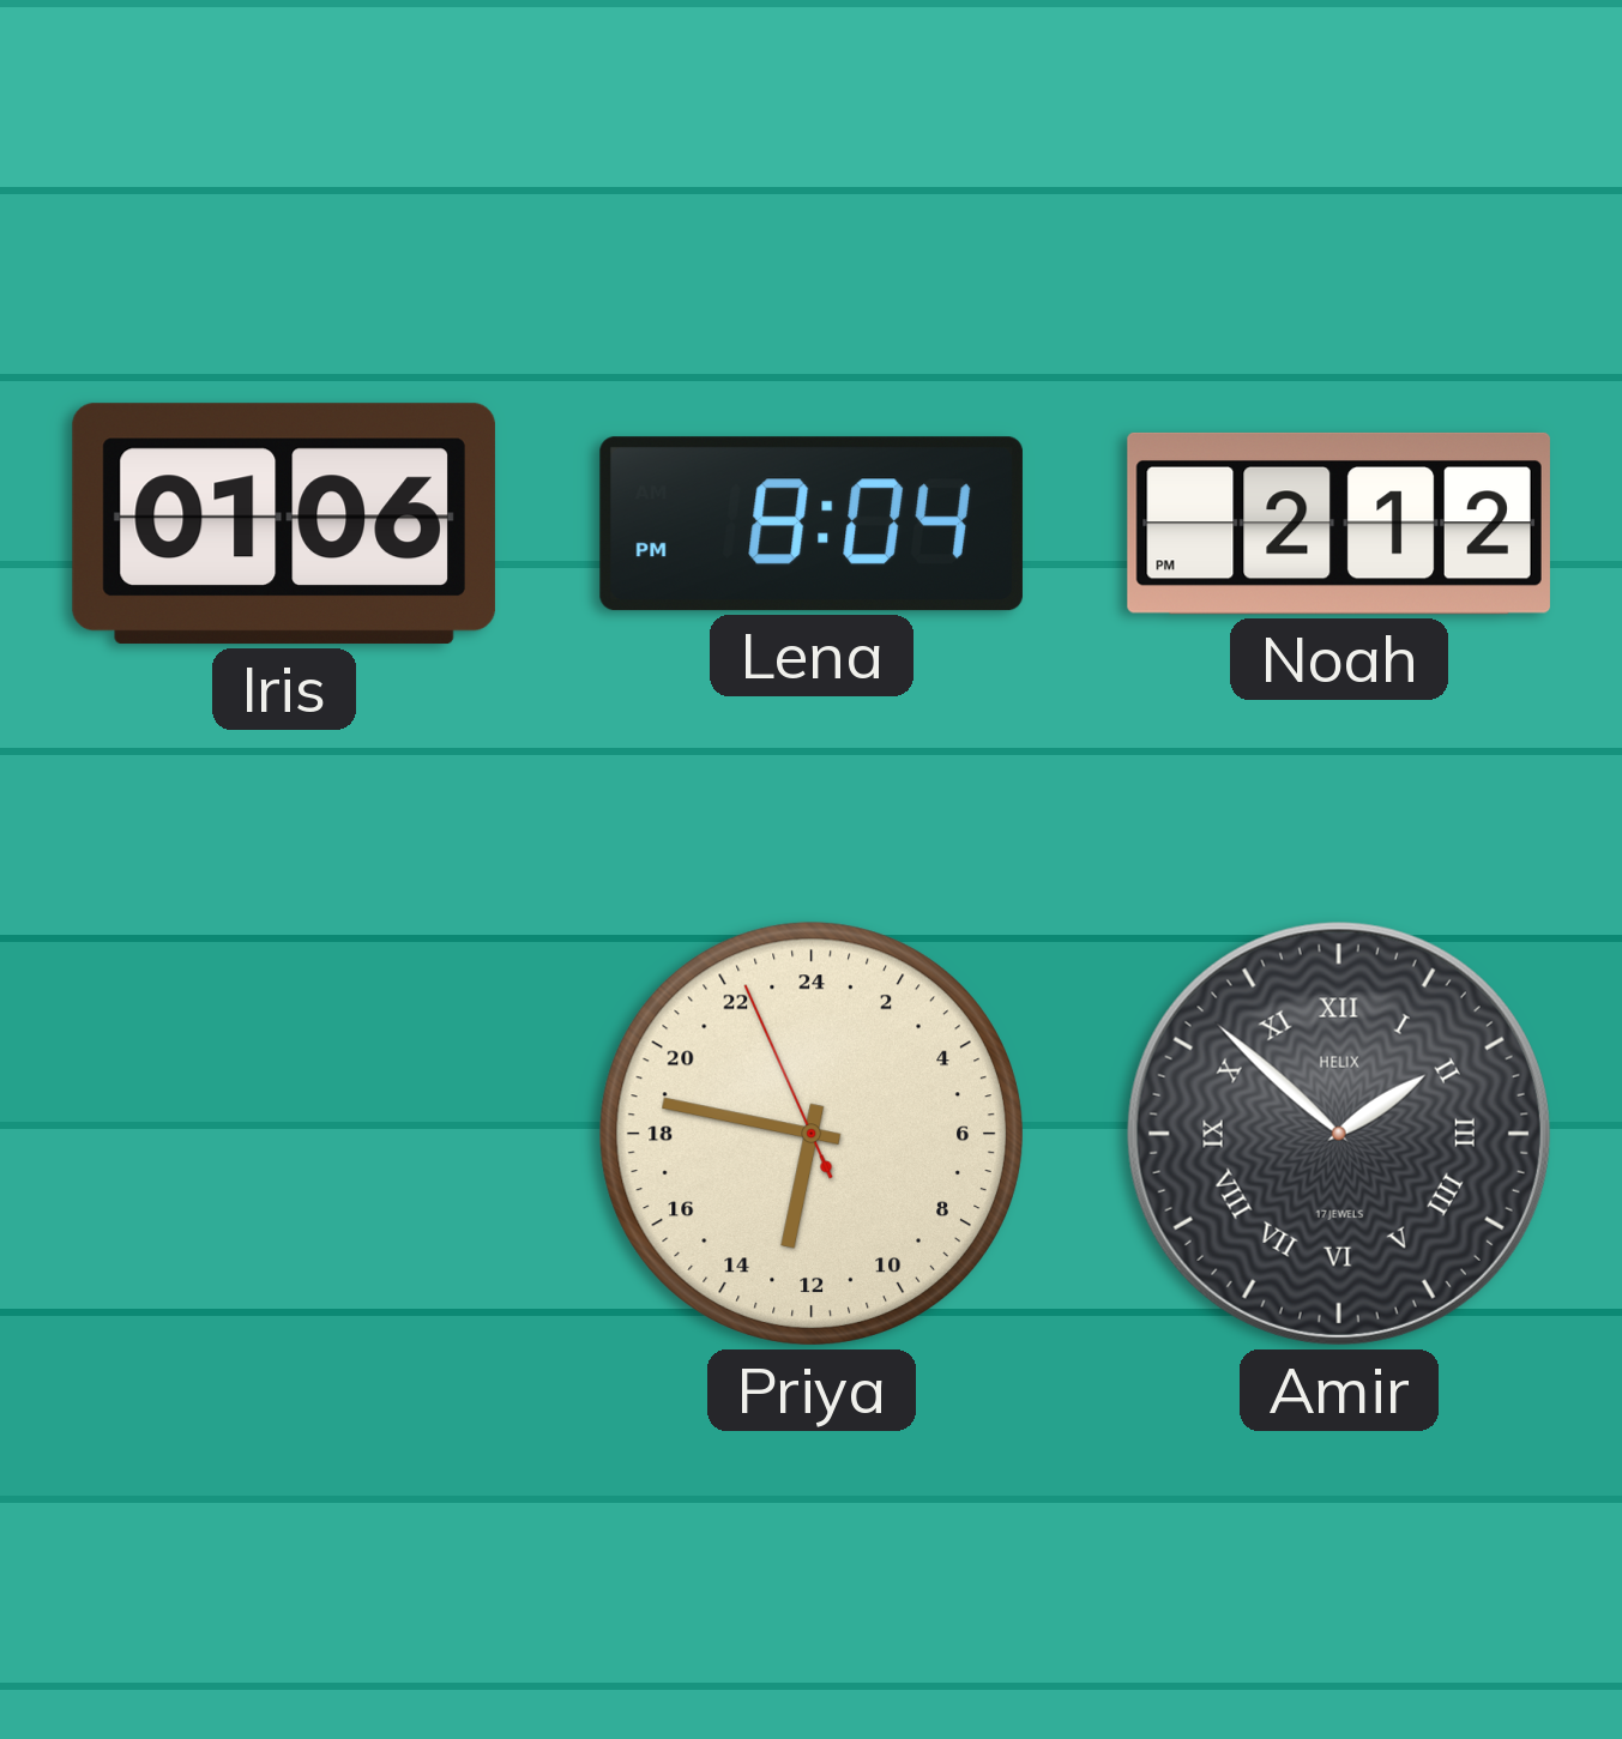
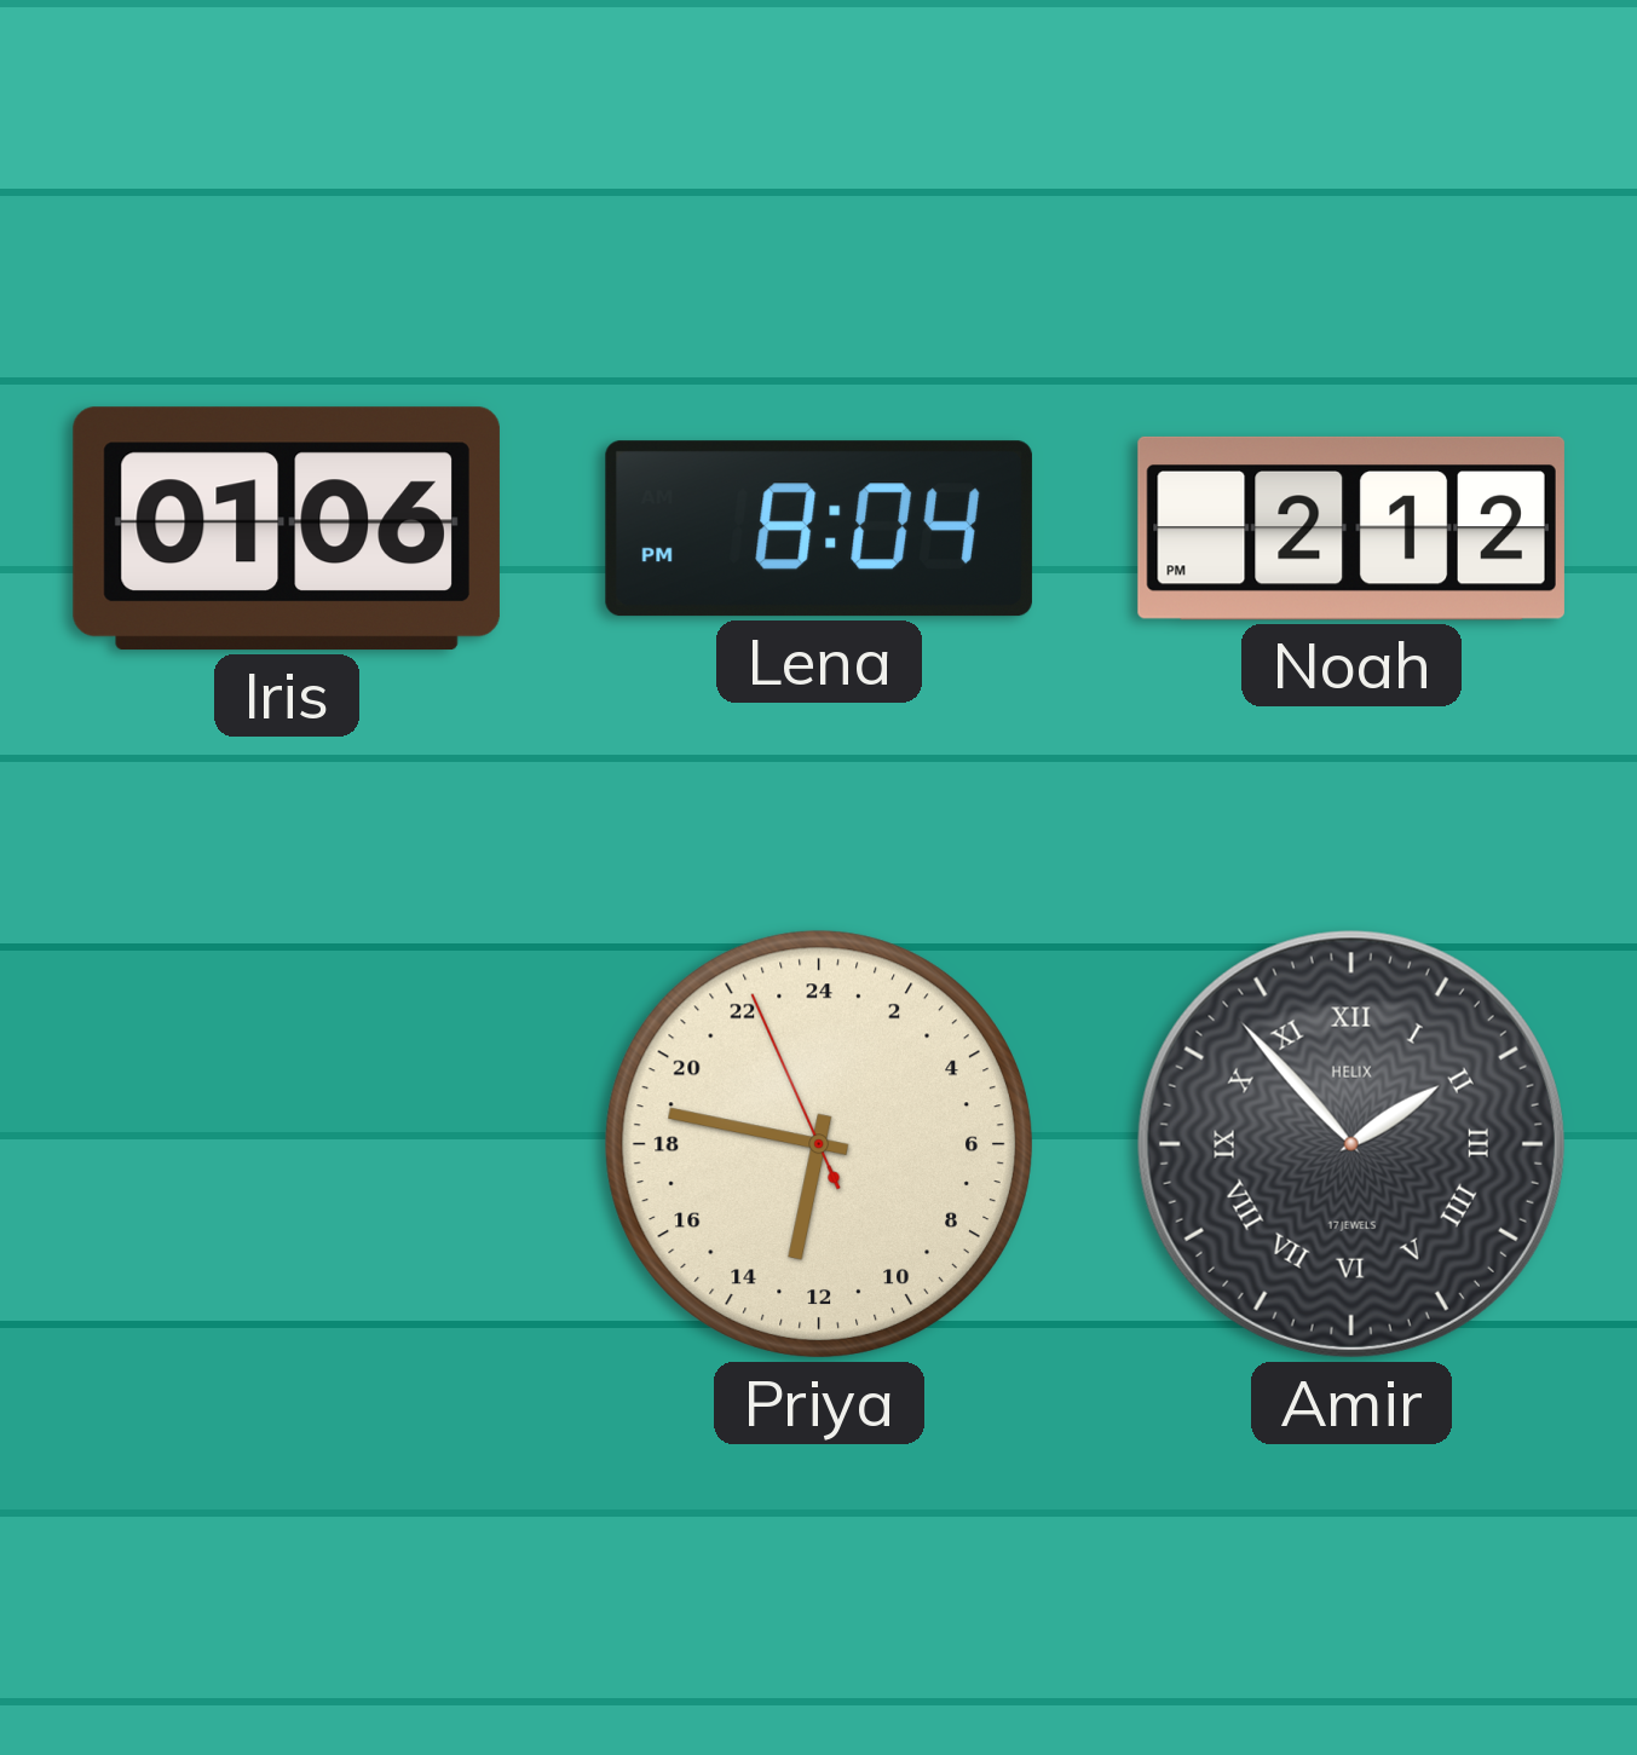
Amir: 1:52 -> 1:53 (1351, 1144)
